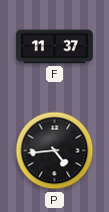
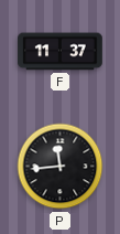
P: 4:44 -> 11:44 (61, 167)
